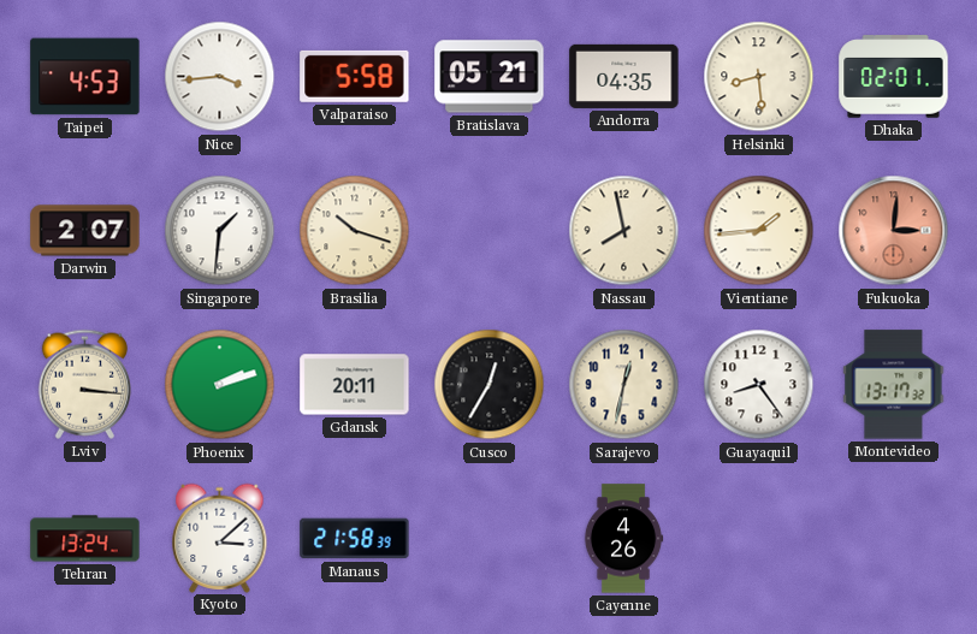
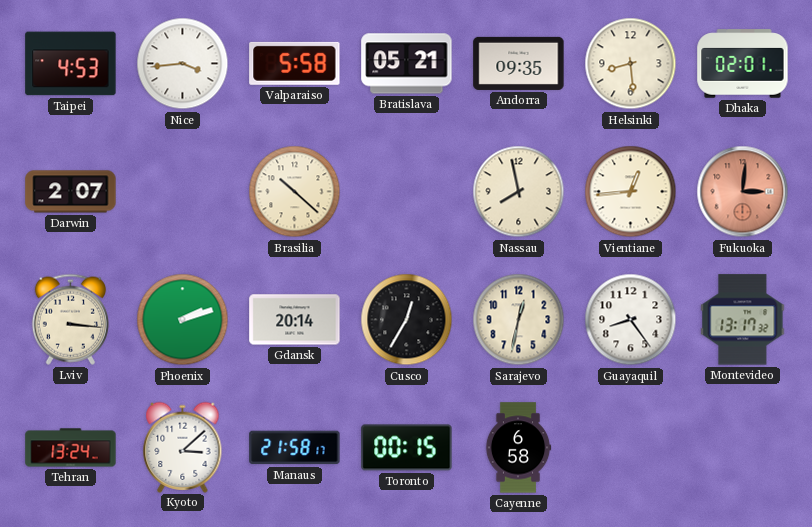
Andorra: 04:35 -> 09:35 (519, 63)
Singapore: 1:31 -> none (220, 231)
Brasilia: 10:18 -> 10:22 (295, 192)
Vientiane: 1:44 -> 12:44 (631, 192)
Gdansk: 20:11 -> 20:14 (295, 320)
Manaus: 21:58:39 -> 21:58:17 (295, 448)
Toronto: none -> 00:15 (407, 448)
Cayenne: 4:26 -> 6:58 (518, 448)
